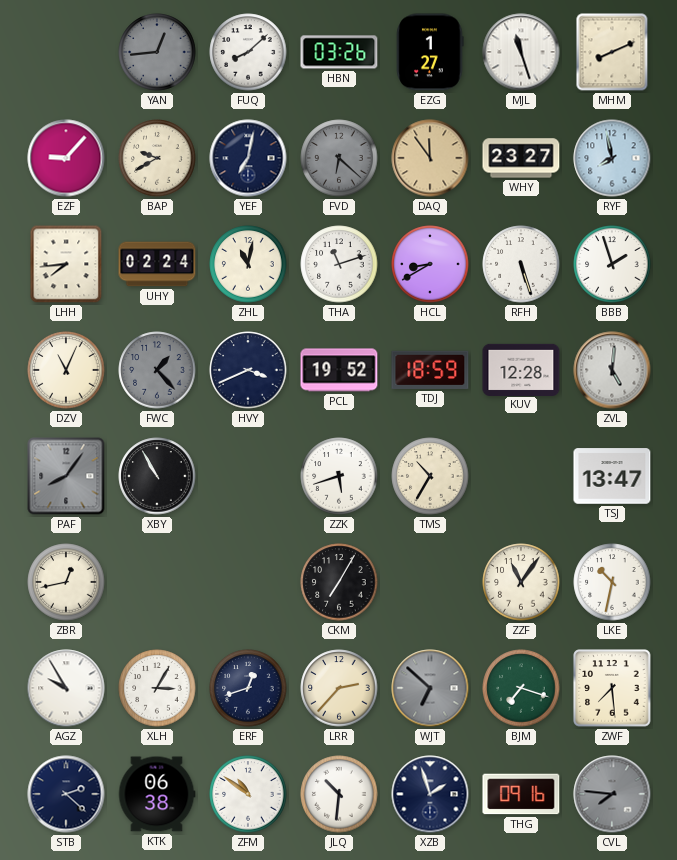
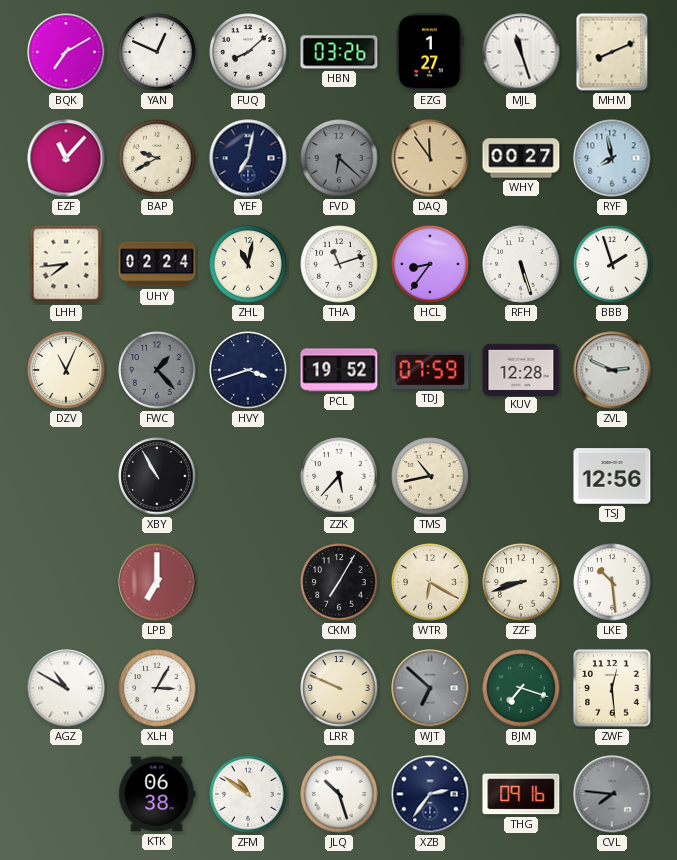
BQK: none -> 7:10 (66, 52)
YAN: 12:44 -> 12:49 (157, 52)
YAN dial: grey -> white (157, 52)
EZF: 9:07 -> 11:07 (66, 158)
WHY: 23:27 -> 00:27 (521, 158)
HCL: 8:40 -> 8:36 (430, 264)
HVY: 3:41 -> 3:42 (248, 370)
TDJ: 18:59 -> 07:59 (430, 370)
ZVL: 5:01 -> 2:49 (612, 370)
PAF: 8:06 -> none (66, 476)
ZZK: 5:42 -> 5:37 (339, 476)
TMS: 10:35 -> 10:43 (430, 476)
TSJ: 13:47 -> 12:56 (612, 476)
ZBR: 12:43 -> none (66, 582)
LPB: none -> 7:00 (157, 582)
WTR: none -> 6:20 (430, 582)
ZZF: 11:06 -> 8:42 (521, 582)
LKE: 10:32 -> 10:29 (612, 582)
AGZ: 9:55 -> 10:50 (66, 688)
ERF: 12:42 -> none (248, 688)
LRR: 2:37 -> 9:49 (339, 688)
ZWF: 7:29 -> 12:29 (612, 688)
STB: 2:22 -> none (66, 794)
JLQ: 10:31 -> 10:27 (339, 794)
XZB: 1:57 -> 2:36 (430, 794)
